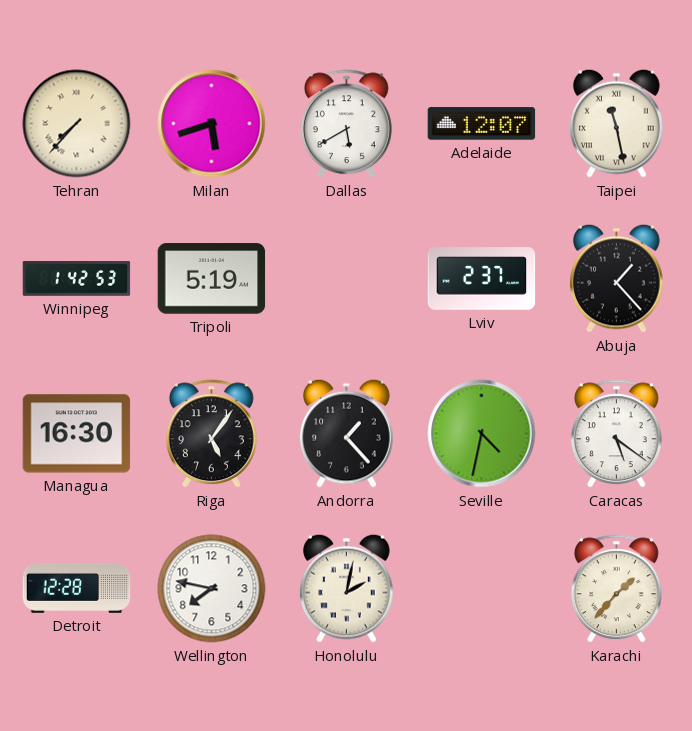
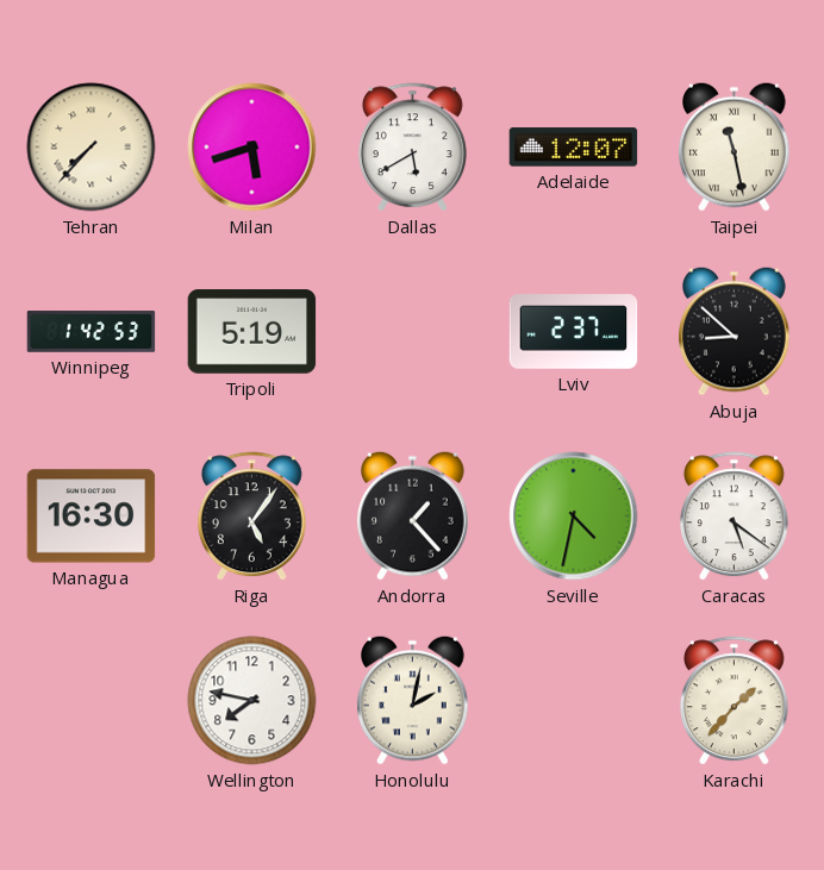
Abuja: 1:23 -> 8:52 (735, 331)
Detroit: 12:28 -> none (77, 588)
